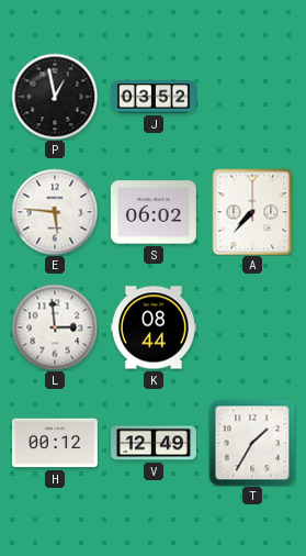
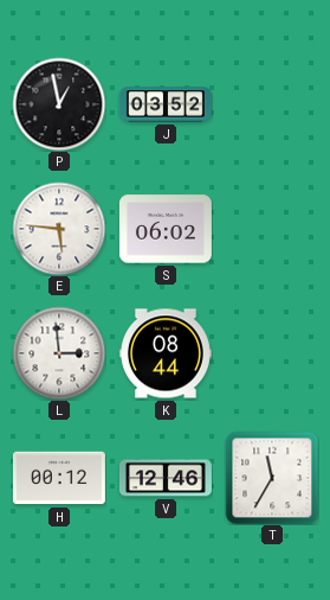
A: 7:37 -> none (252, 212)
V: 12:49 -> 12:46 (166, 478)
T: 1:35 -> 11:35 (272, 478)
